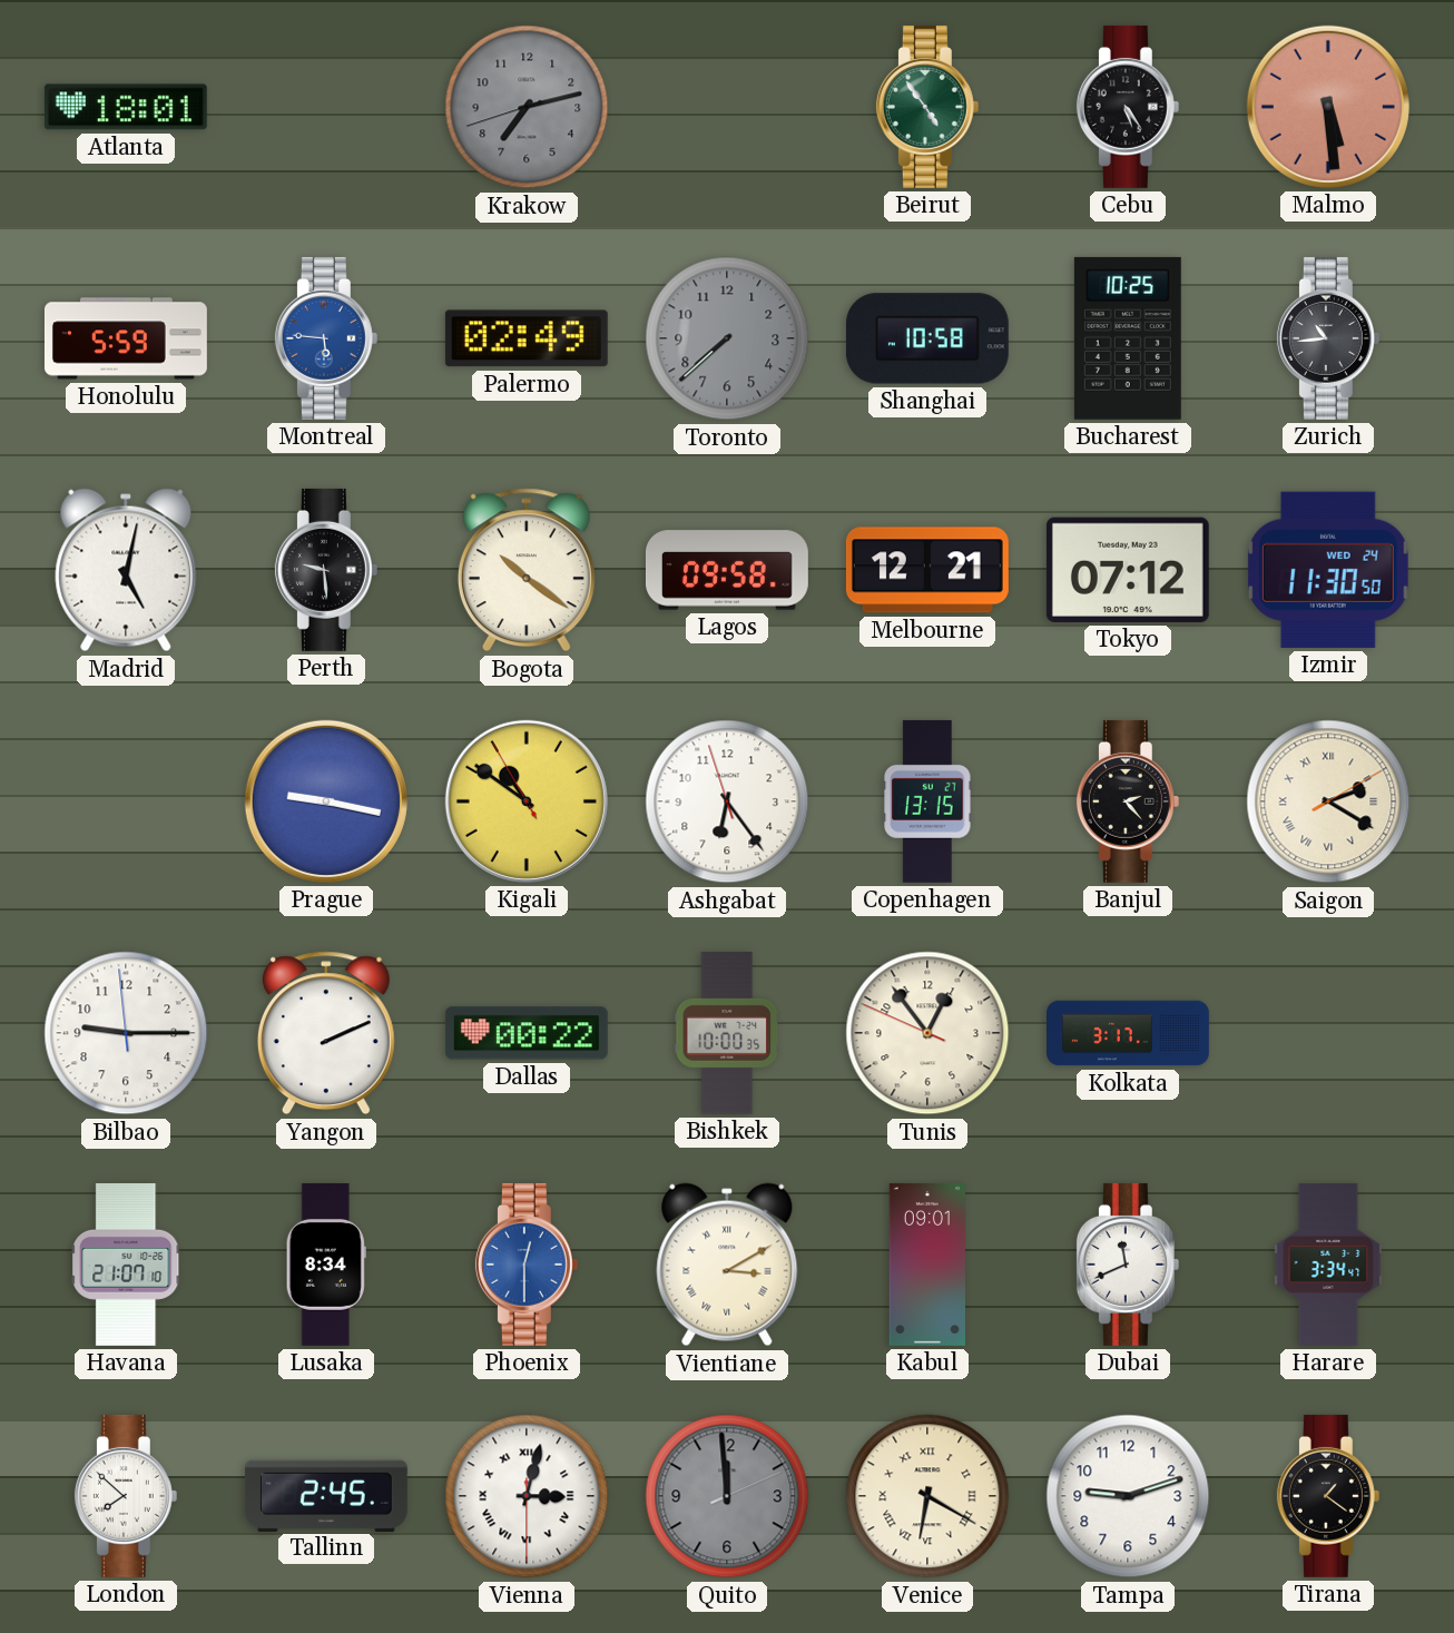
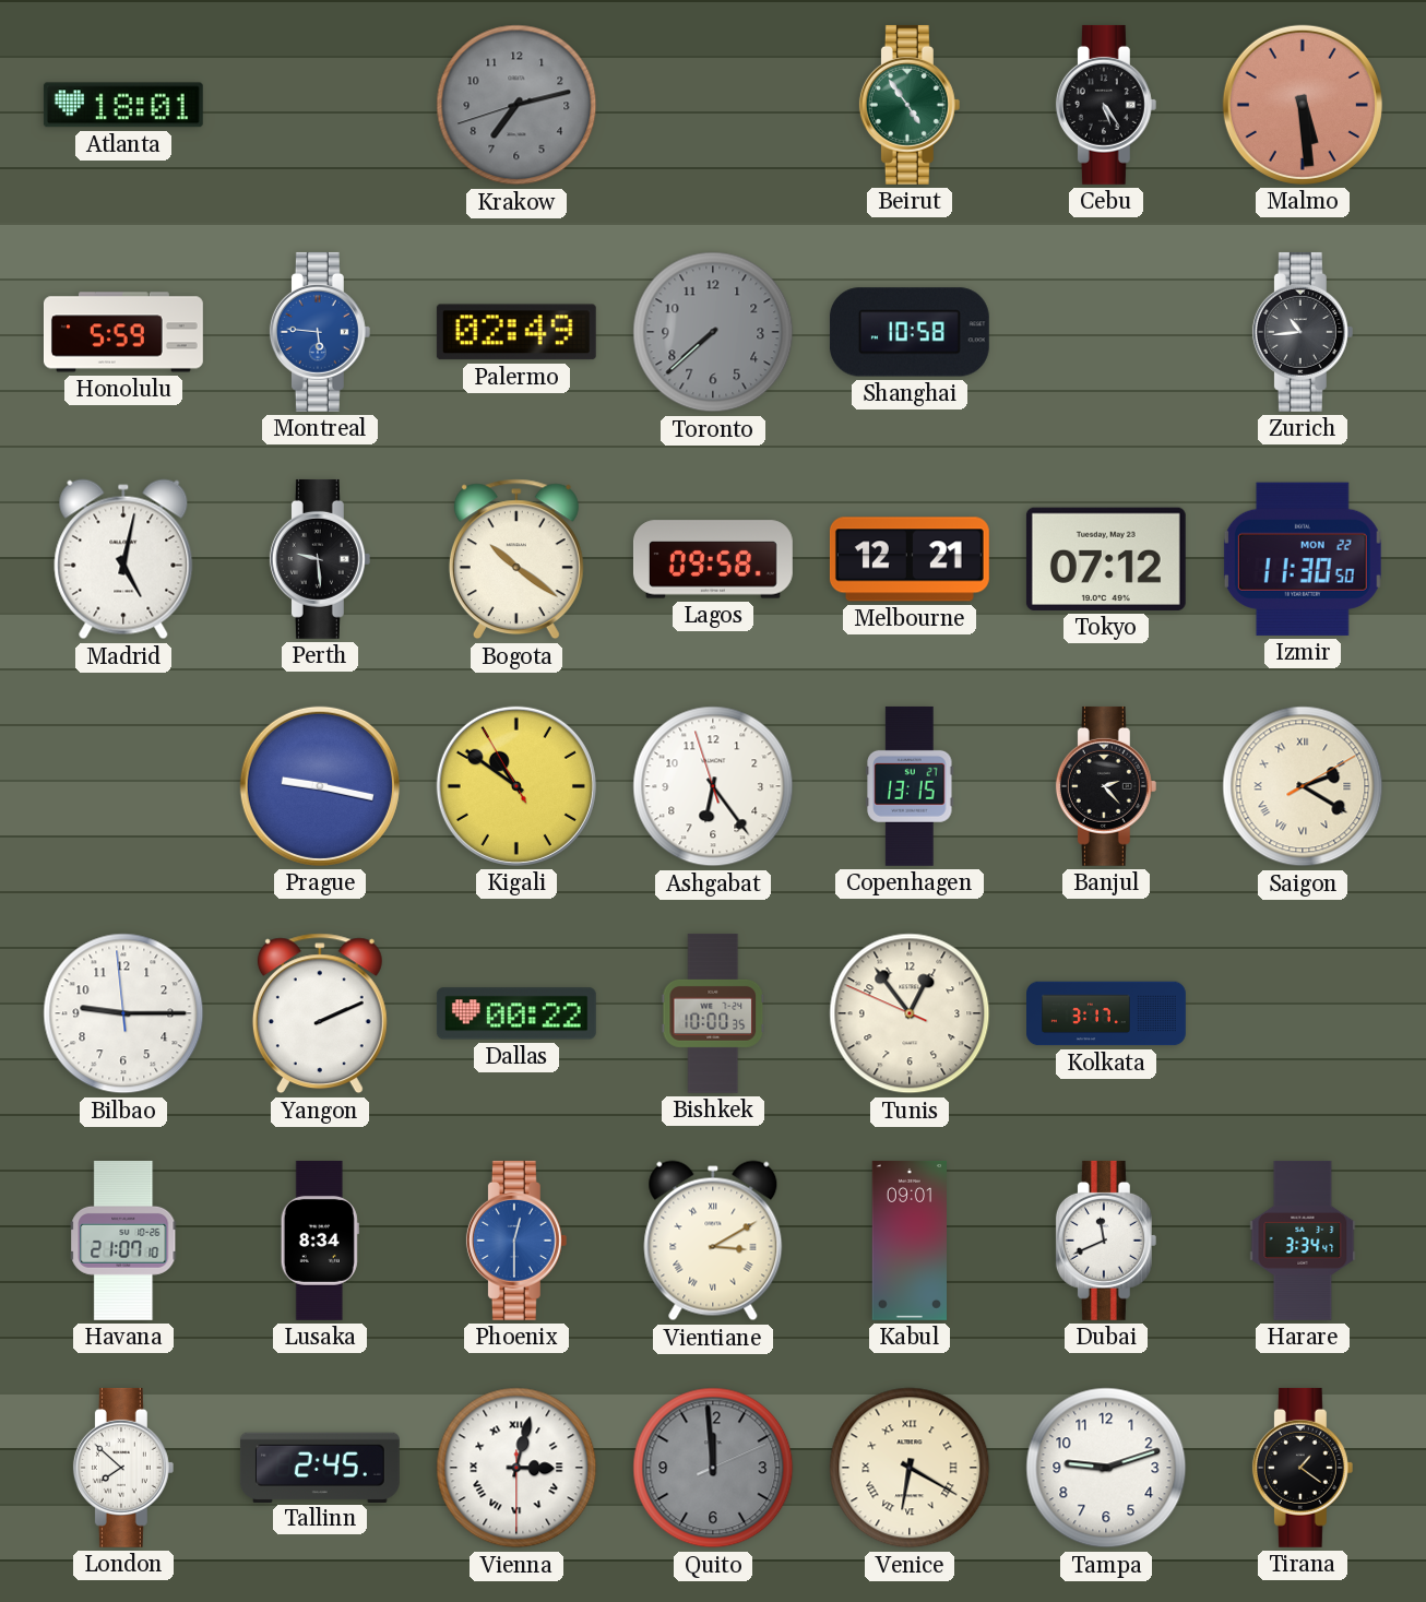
Bucharest: 10:25 -> none (1128, 338)
Izmir date: WED 24 -> MON 22 (1303, 559)
